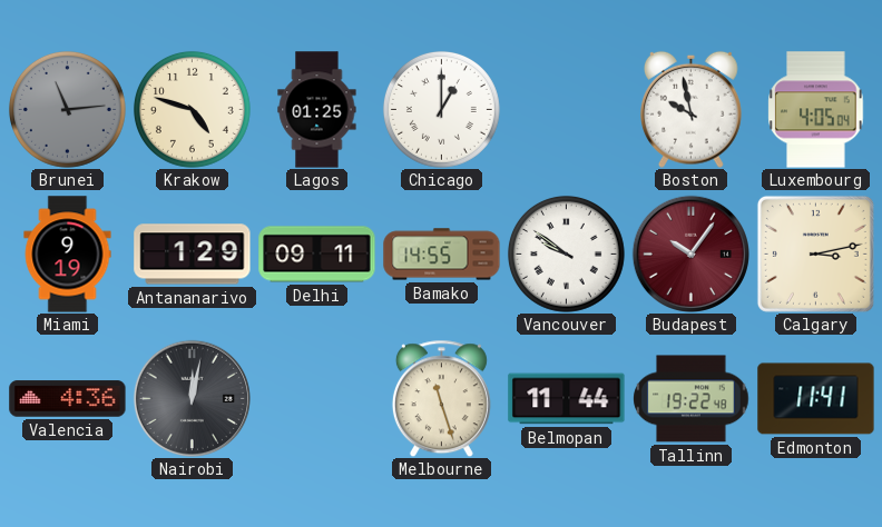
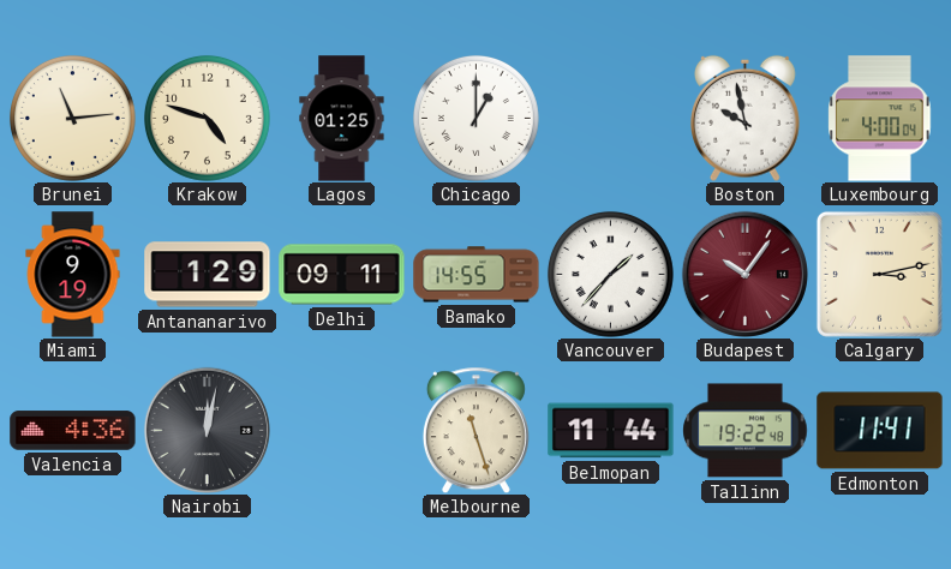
Brunei dial: grey -> cream (72, 118)
Luxembourg: 4:05 -> 4:00 (880, 119)
Vancouver: 9:51 -> 1:37 (610, 274)
